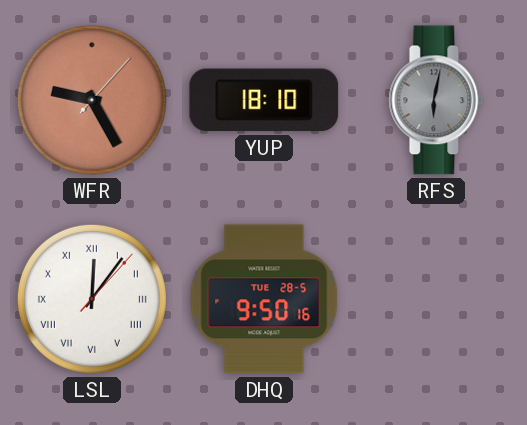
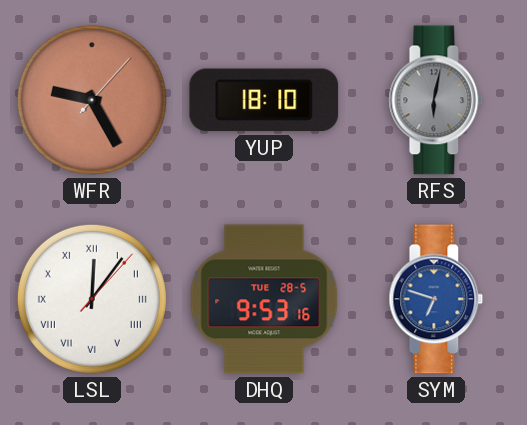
DHQ: 9:50 -> 9:53 (264, 299)
SYM: none -> 6:48 (436, 299)
